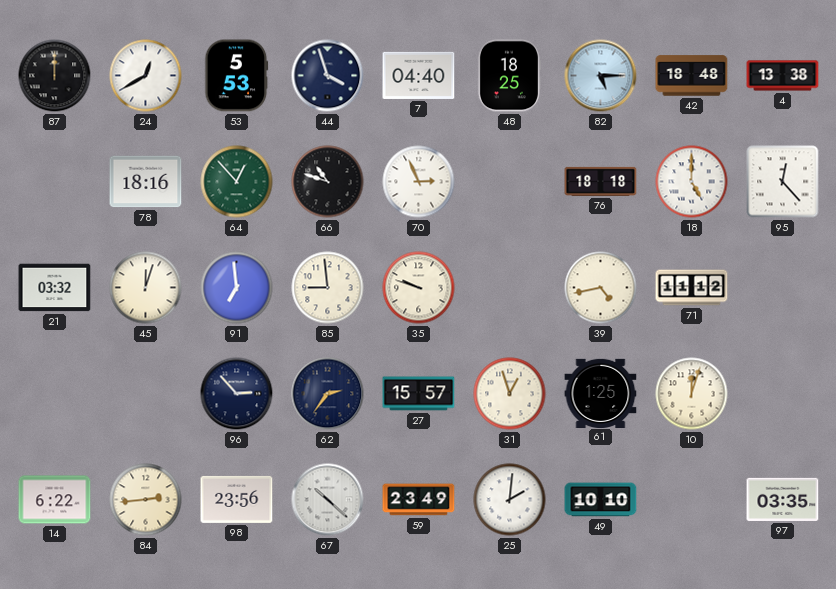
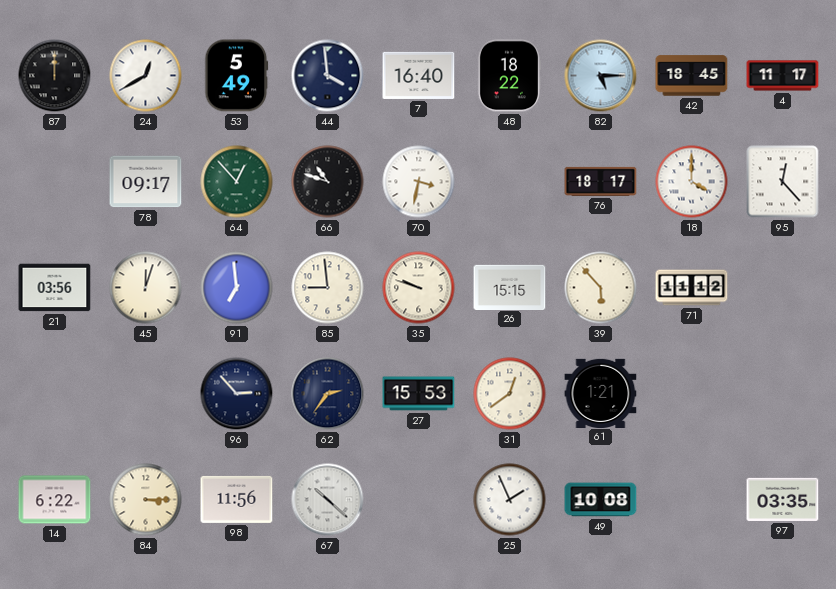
53: 5:53 -> 5:49 (237, 76)
44: 3:57 -> 3:59 (328, 76)
7: 04:40 -> 16:40 (419, 75)
48: 18:25 -> 18:22 (509, 76)
42: 18:48 -> 18:45 (692, 76)
4: 13:38 -> 11:17 (783, 76)
78: 18:16 -> 09:17 (146, 182)
70: 2:56 -> 3:32 (419, 182)
76: 18:18 -> 18:17 (601, 181)
18: 5:00 -> 4:00 (692, 182)
21: 03:32 -> 03:56 (55, 288)
26: none -> 15:15 (510, 287)
39: 4:43 -> 5:53 (601, 288)
27: 15:57 -> 15:53 (419, 394)
31: 12:57 -> 12:39 (510, 394)
61: 1:25 -> 1:21 (601, 393)
10: 12:03 -> none (692, 394)
84: 2:44 -> 3:15 (146, 500)
98: 23:56 -> 11:56 (237, 499)
59: 23:49 -> none (419, 500)
25: 2:01 -> 1:56 (510, 500)
49: 10:10 -> 10:08 (601, 500)
